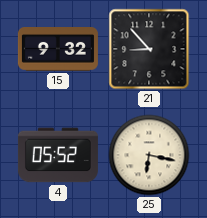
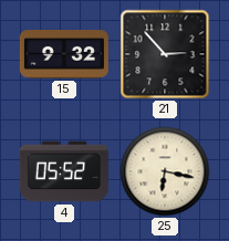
21: 8:53 -> 2:53 (165, 54)
